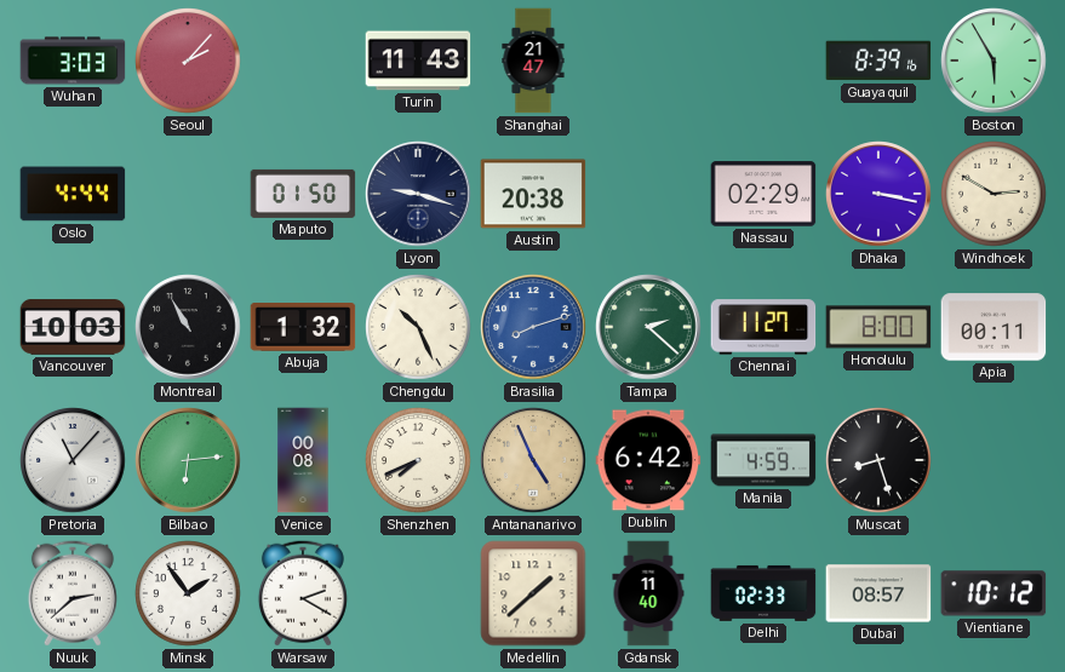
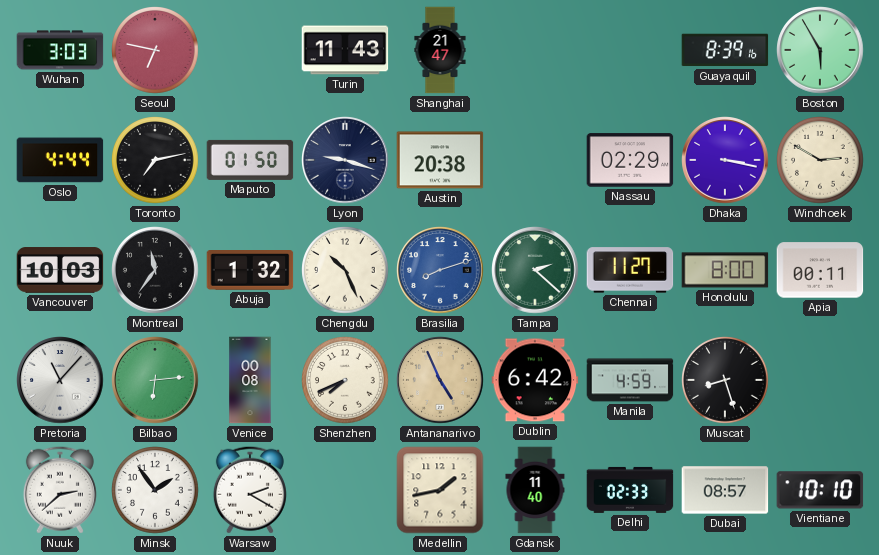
Seoul: 2:07 -> 6:47 (155, 50)
Toronto: none -> 7:13 (155, 160)
Montreal: 10:55 -> 11:36 (155, 270)
Medellin: 1:38 -> 1:43 (440, 490)
Vientiane: 10:12 -> 10:10 (820, 490)
